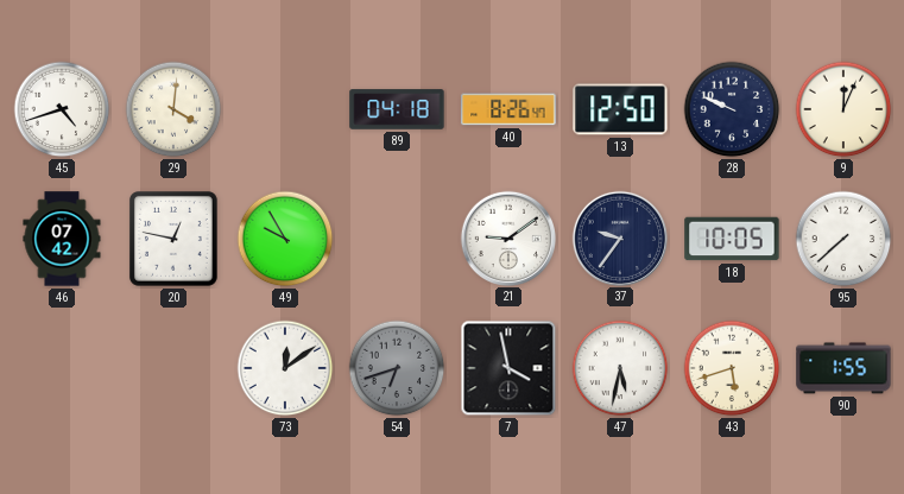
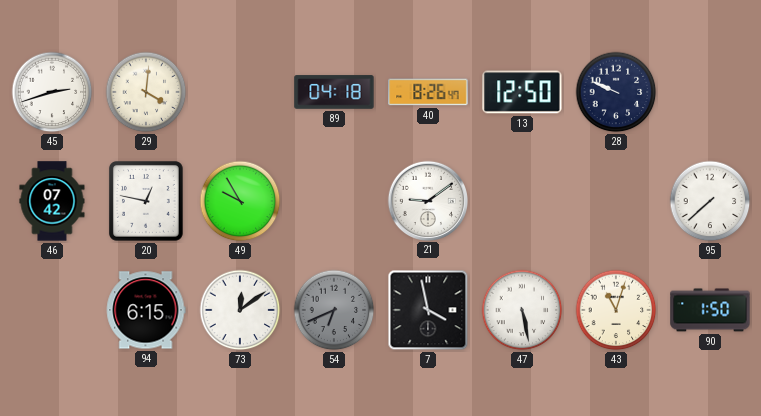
45: 4:42 -> 2:42 (52, 92)
9: 12:04 -> none (843, 109)
37: 9:36 -> none (619, 237)
18: 10:05 -> none (732, 239)
94: none -> 6:15 (146, 310)
54: 6:42 -> 6:41 (334, 310)
47: 5:32 -> 5:28 (522, 310)
43: 5:42 -> 11:03 (616, 310)
90: 1:55 -> 1:50 (710, 310)
